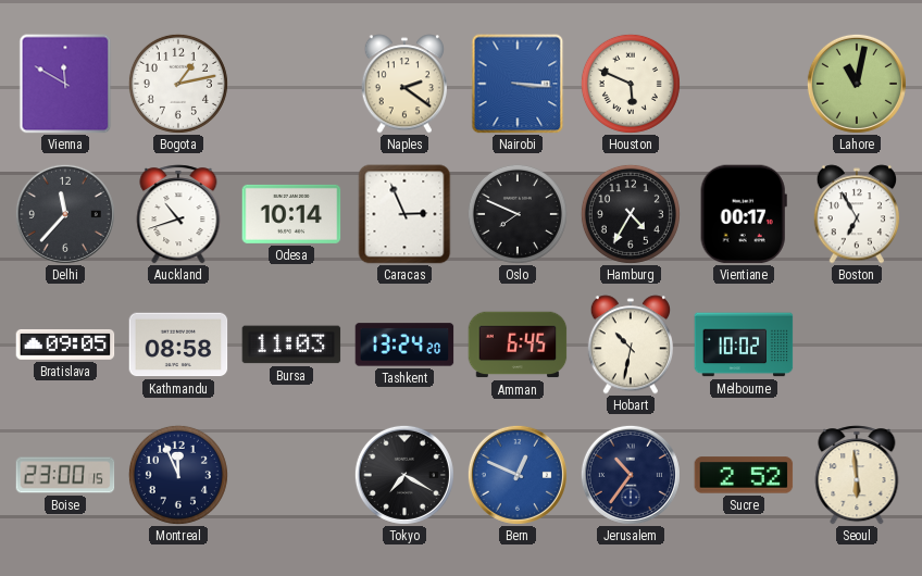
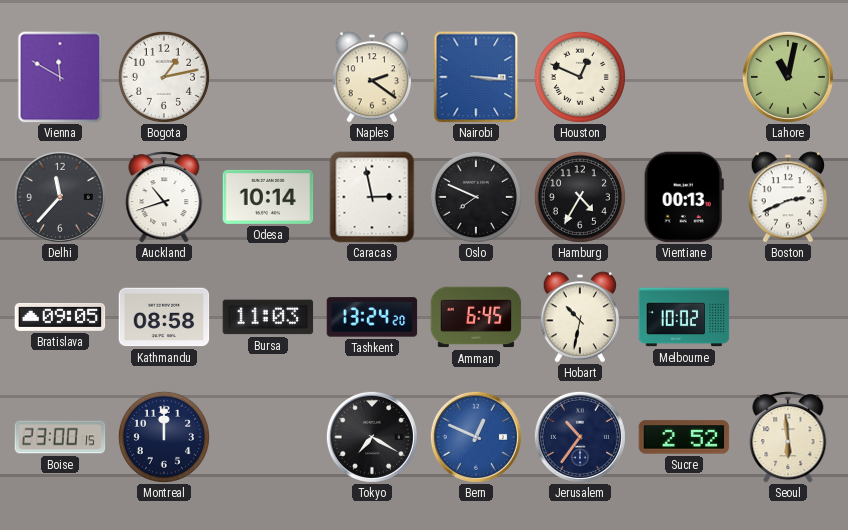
Houston: 5:49 -> 12:49 (580, 77)
Caracas: 2:56 -> 2:58 (372, 197)
Vientiane: 00:17 -> 00:13 (684, 197)
Boston: 6:55 -> 2:41 (787, 197)
Montreal: 11:56 -> 12:00 (164, 437)
